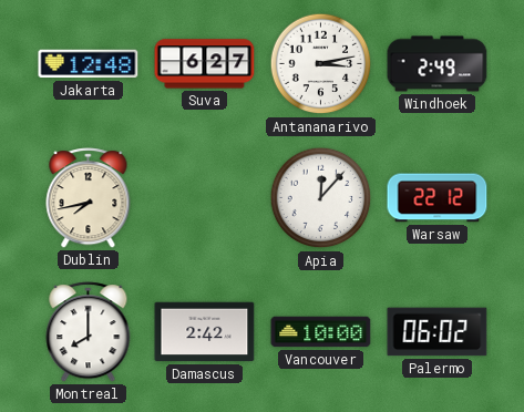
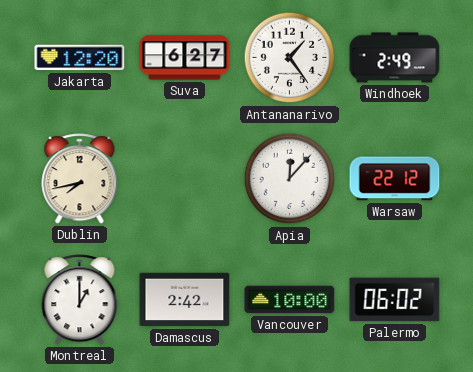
Jakarta: 12:48 -> 12:20 (80, 58)
Antananarivo: 3:13 -> 1:24 (290, 58)
Montreal: 8:00 -> 1:00 (80, 300)
